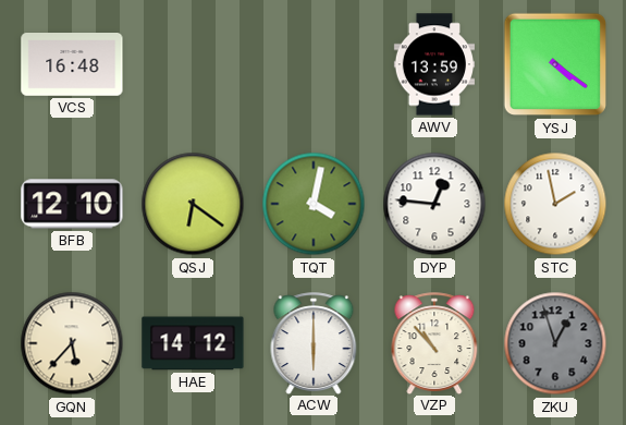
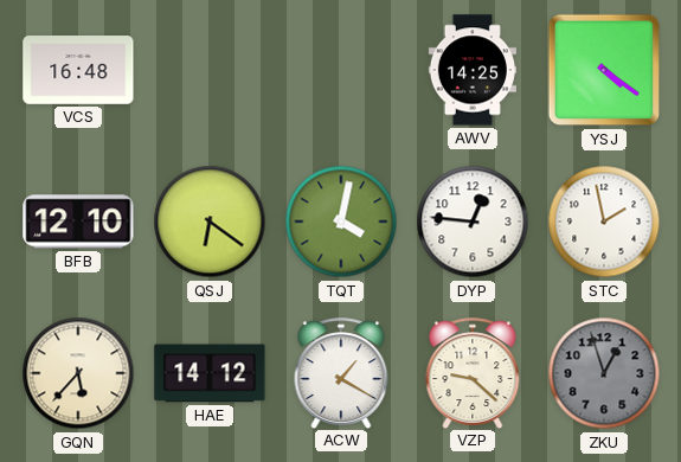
AWV: 13:59 -> 14:25 (471, 70)
ACW: 6:00 -> 1:20 (341, 373)
VZP: 10:53 -> 9:22 (473, 373)
